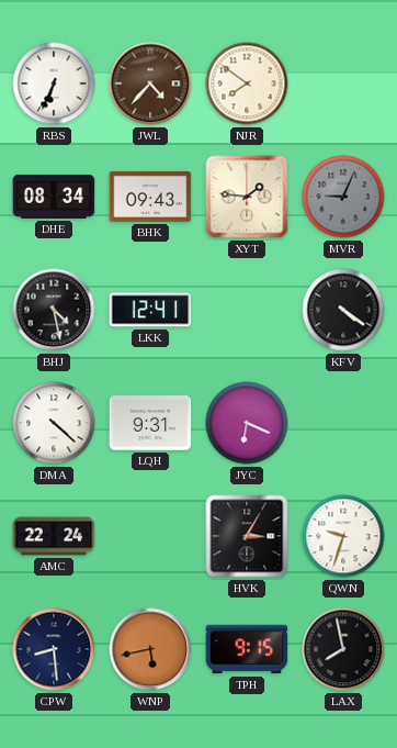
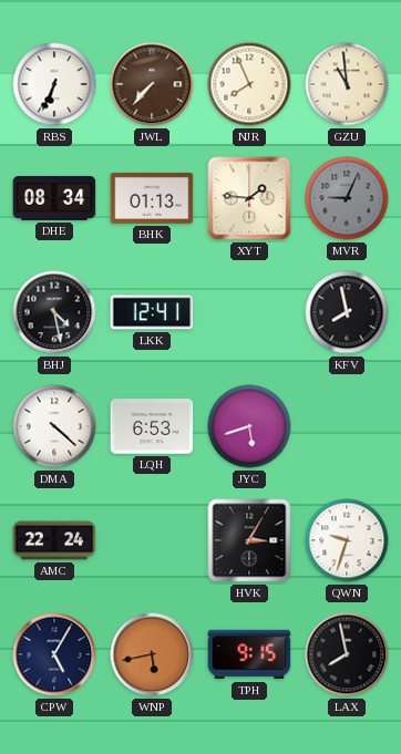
JWL: 4:37 -> 7:37 (152, 84)
NJR: 7:51 -> 7:56 (249, 84)
GZU: none -> 10:59 (347, 84)
BHK: 09:43 -> 01:13 (152, 198)
KFV: 4:21 -> 7:58 (347, 312)
LQH: 9:31 -> 6:53 (152, 426)
JYC: 6:19 -> 5:42 (249, 426)
CPW: 8:29 -> 5:05 (54, 654)
